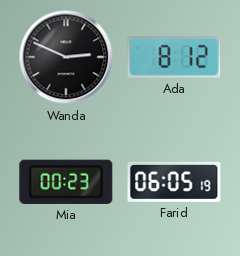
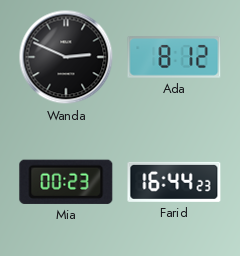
Farid: 06:05 -> 16:44 (174, 182)
